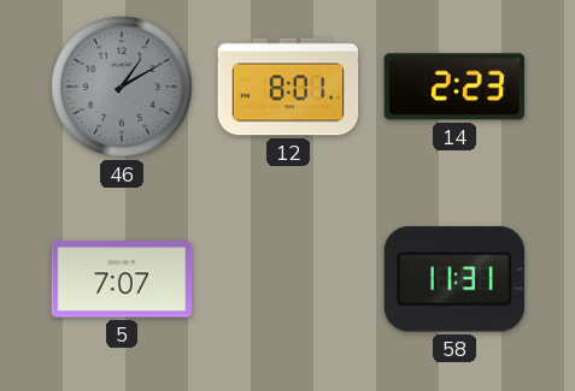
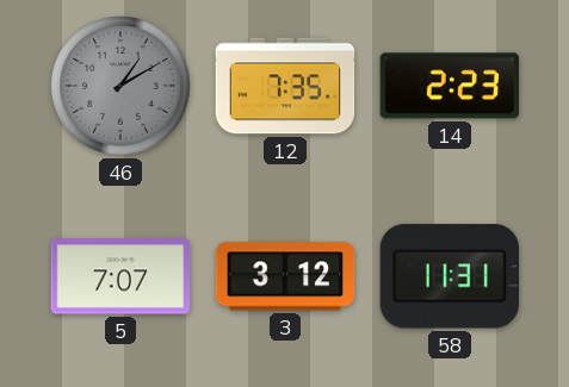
12: 8:01 -> 7:35 (285, 86)
3: none -> 3:12 (285, 276)
